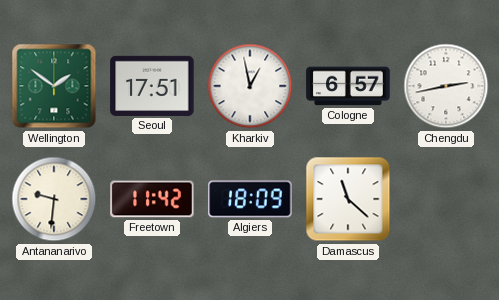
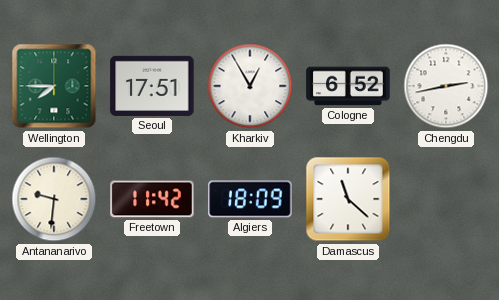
Wellington: 1:51 -> 7:45 (54, 86)
Kharkiv: 12:58 -> 12:55 (250, 86)
Cologne: 6:57 -> 6:52 (348, 86)
